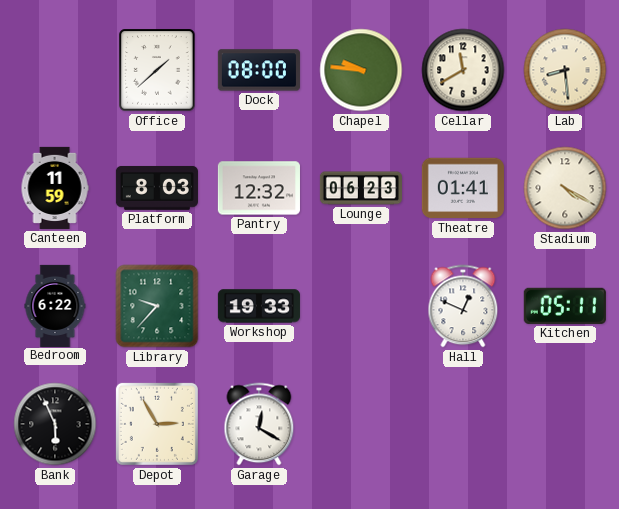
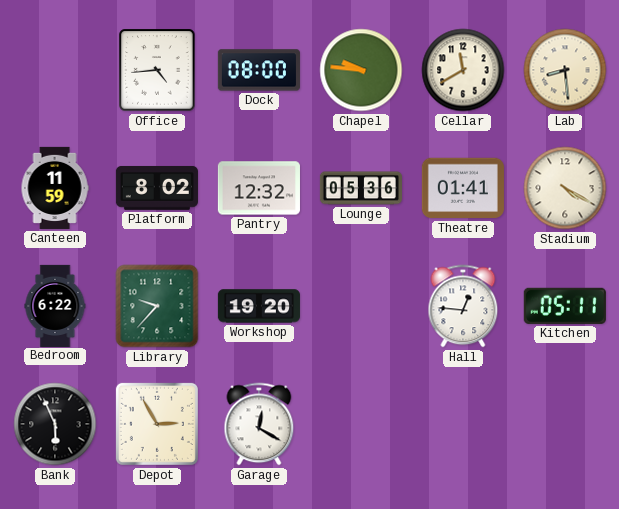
Office: 1:38 -> 4:44 (157, 70)
Platform: 8:03 -> 8:02 (157, 188)
Lounge: 06:23 -> 05:36 (361, 188)
Workshop: 19:33 -> 19:20 (259, 306)
Hall: 12:49 -> 12:46 (463, 306)
